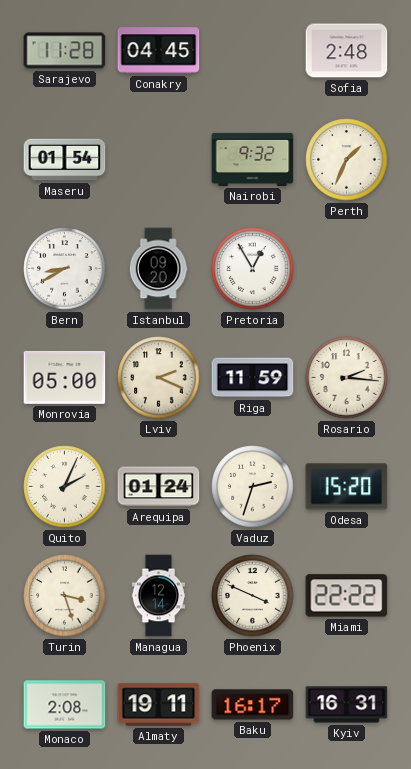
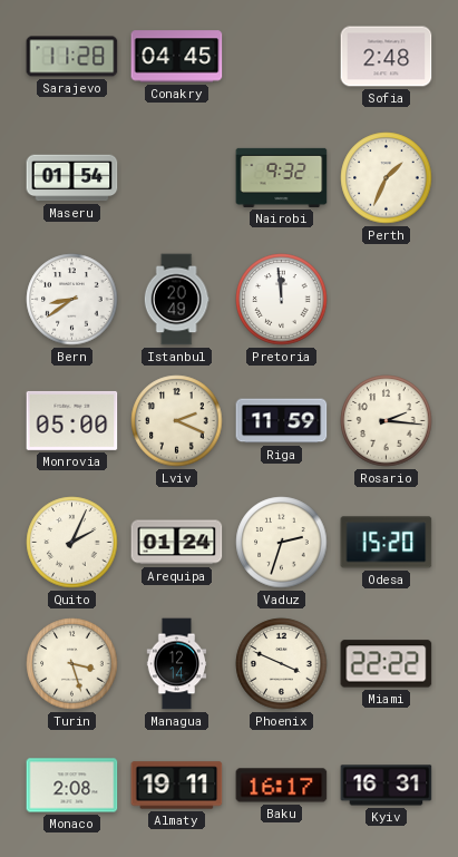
Bern: 8:40 -> 8:39 (72, 300)
Istanbul: 09:20 -> 20:49 (176, 300)
Pretoria: 12:55 -> 11:59 (282, 300)
